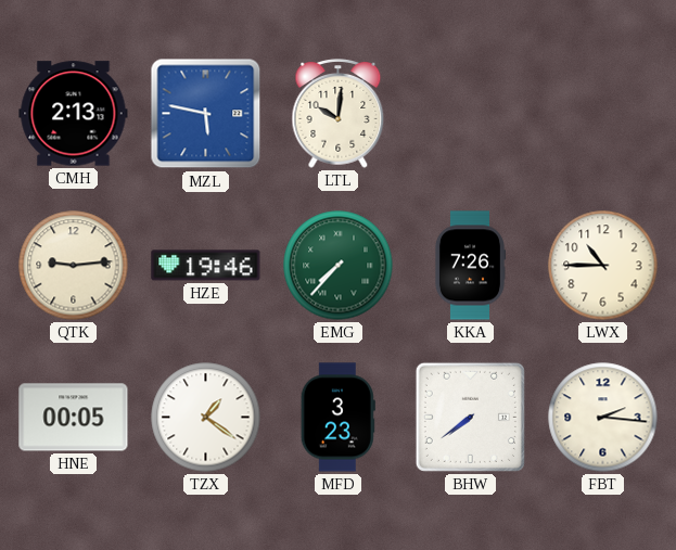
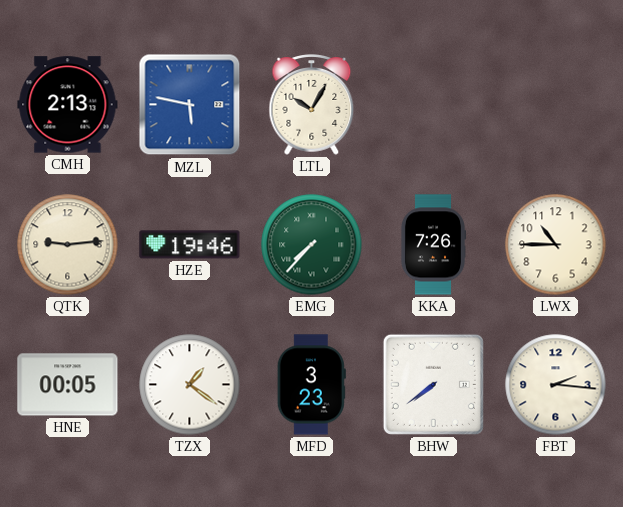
LTL: 10:01 -> 10:05 (312, 105)
